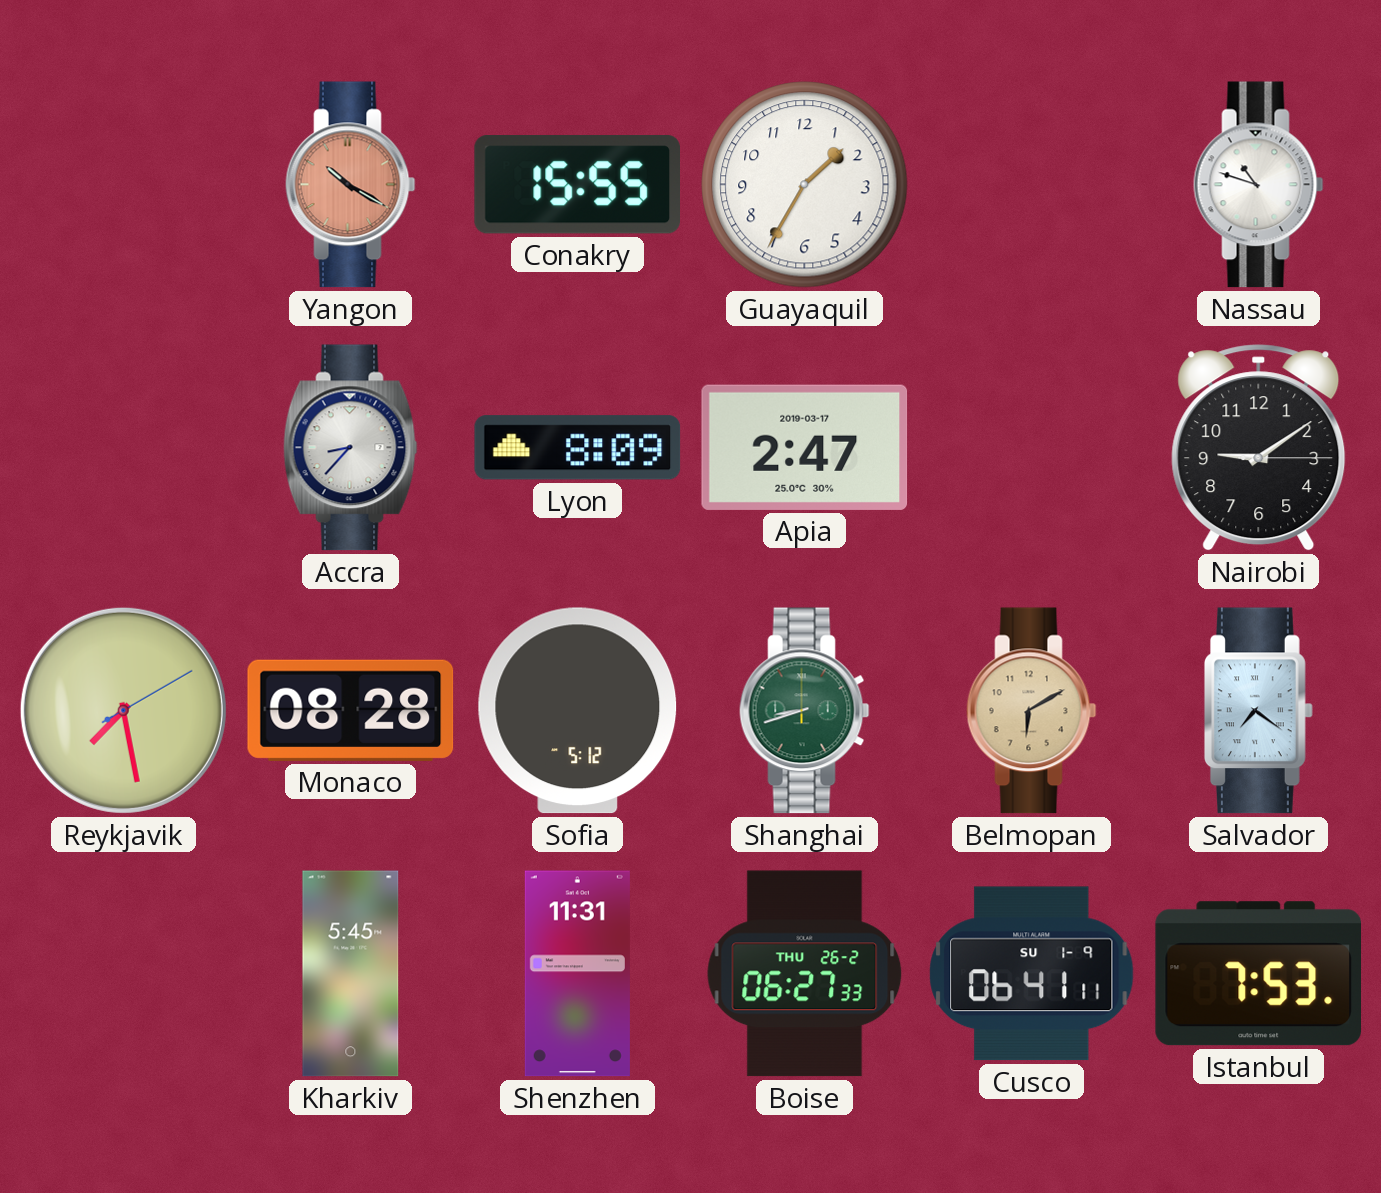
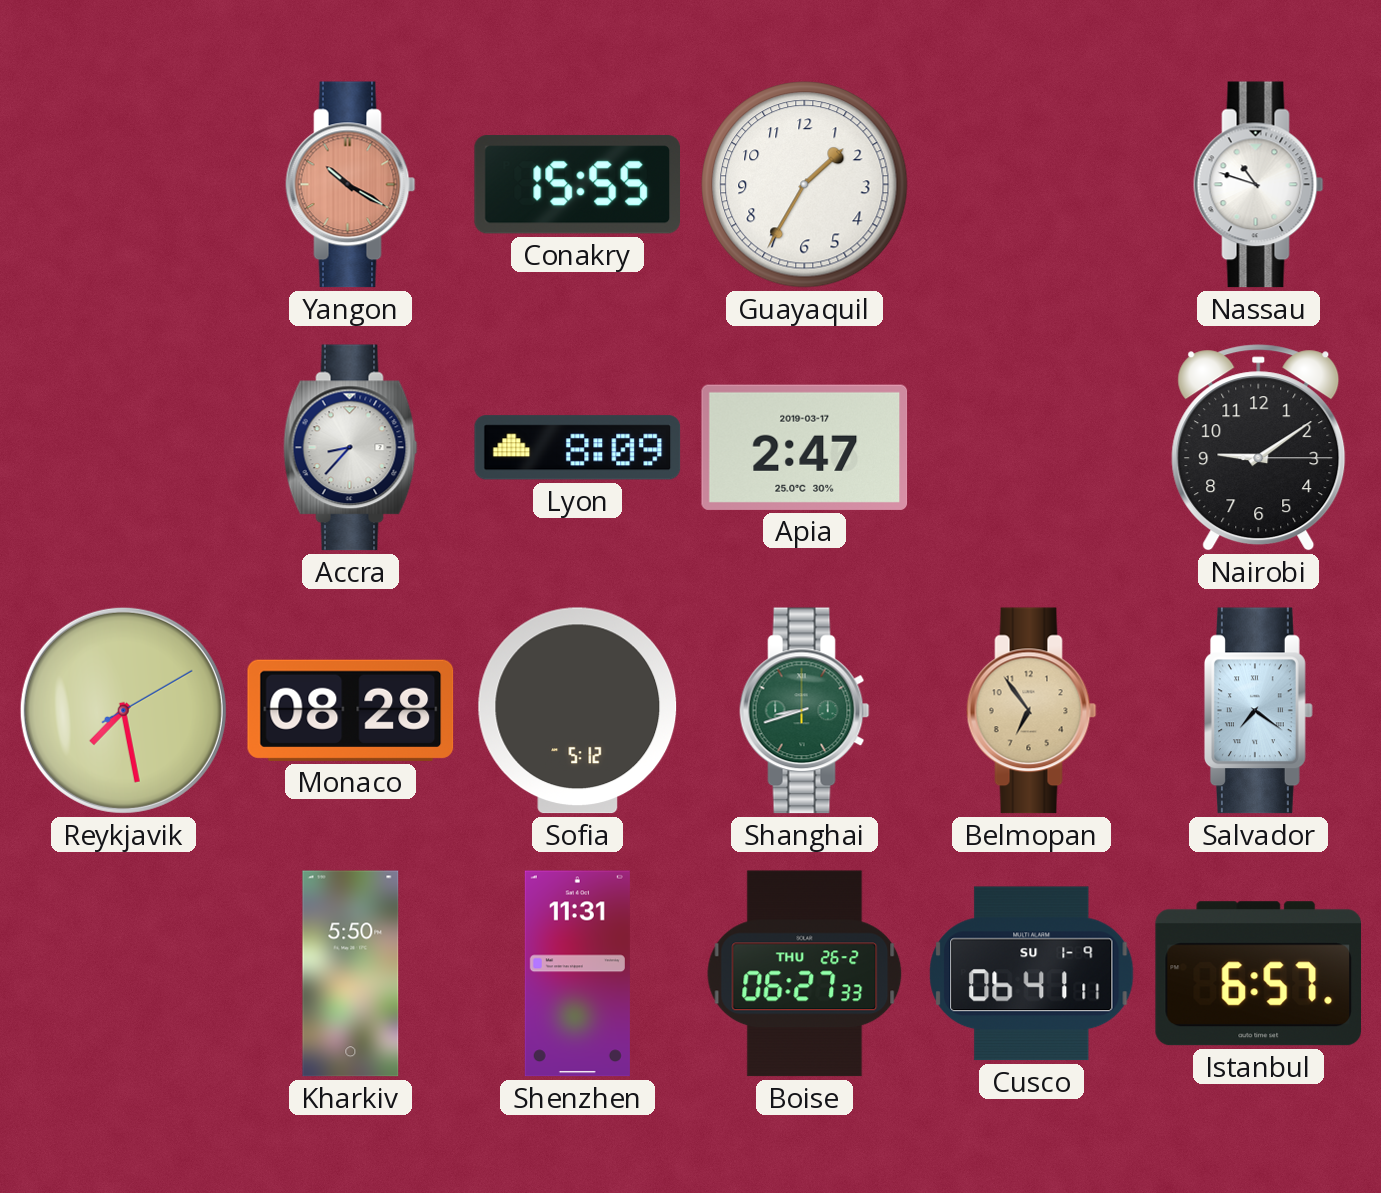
Belmopan: 6:10 -> 6:54 (1032, 711)
Kharkiv: 5:45 -> 5:50 (351, 974)
Istanbul: 7:53 -> 6:57 (1258, 974)
